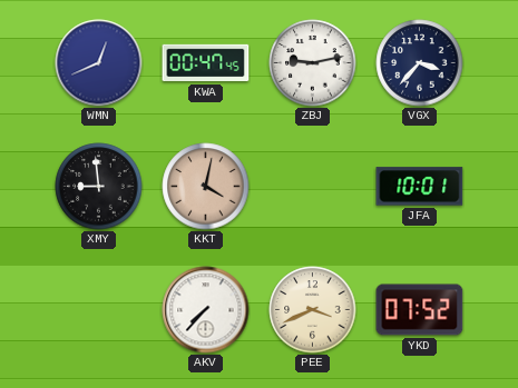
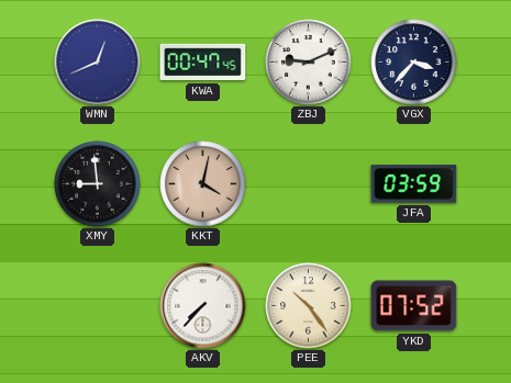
ZBJ: 9:13 -> 9:11 (309, 63)
JFA: 10:01 -> 03:59 (414, 184)
PEE: 3:41 -> 10:24 (309, 306)
